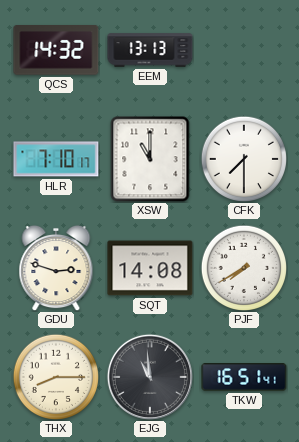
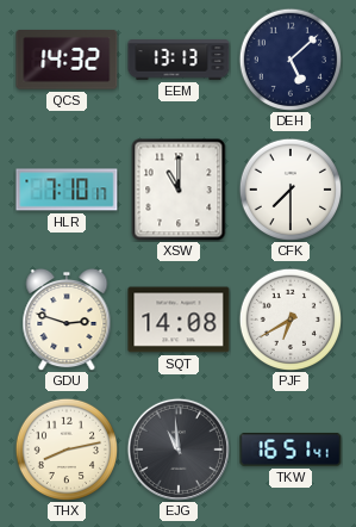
DEH: none -> 5:08 (289, 58)
PJF: 7:40 -> 6:40 (289, 318)
THX: 8:15 -> 8:13 (65, 448)
